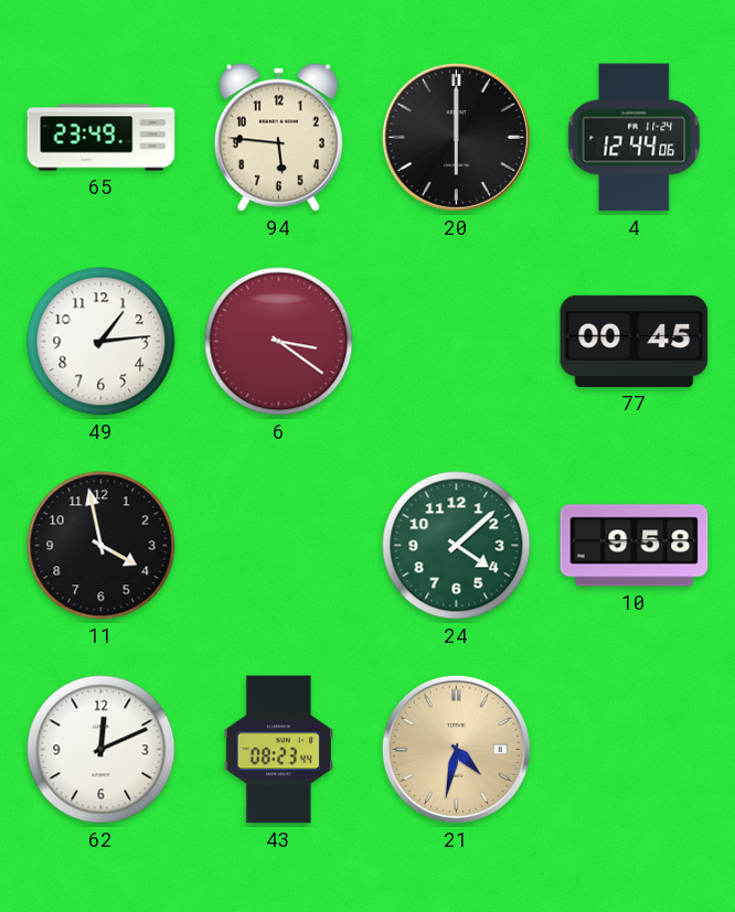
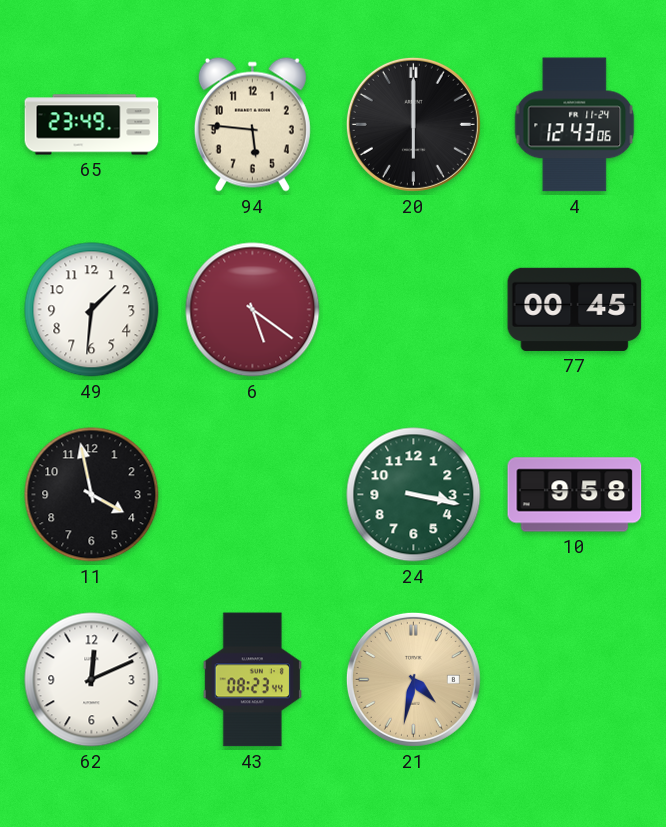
4: 12:44 -> 12:43 (575, 125)
49: 1:14 -> 1:31 (92, 310)
6: 3:21 -> 5:21 (253, 310)
24: 4:08 -> 3:17 (414, 495)
